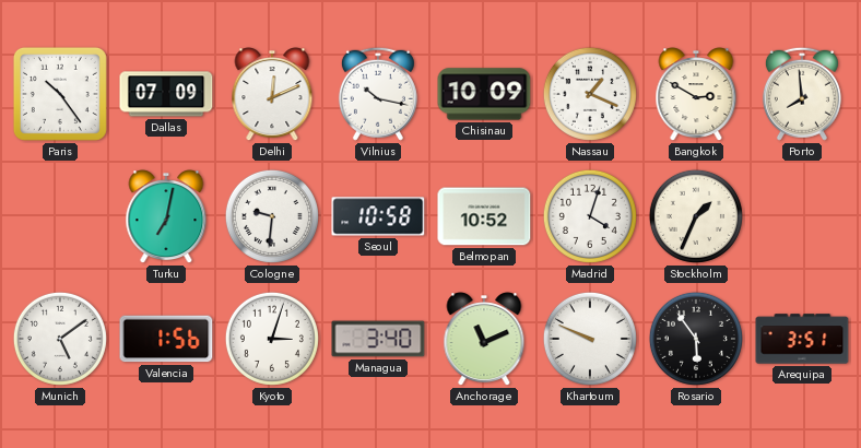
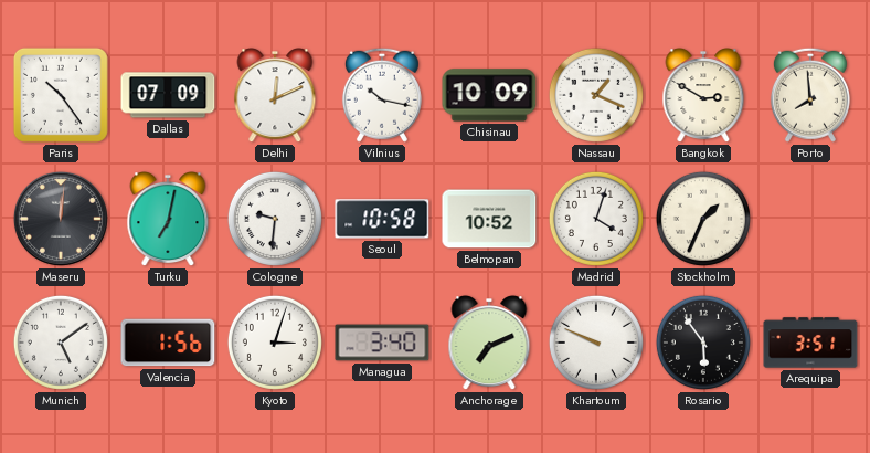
Maseru: none -> 12:01 (61, 219)
Anchorage: 11:11 -> 7:11 (489, 344)
